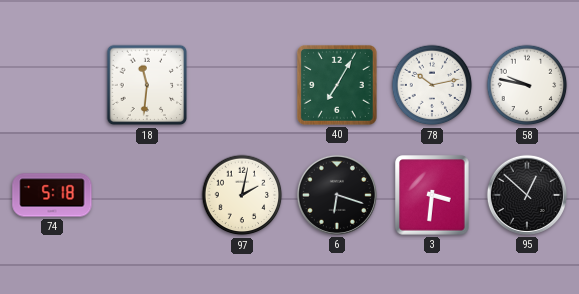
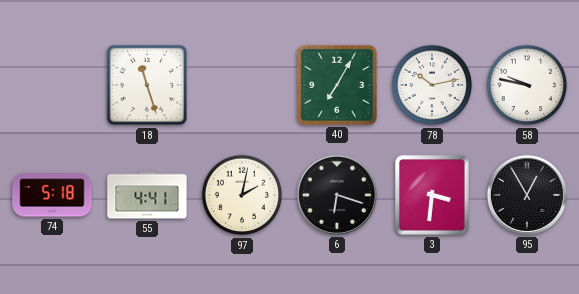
18: 11:31 -> 11:27 (147, 85)
55: none -> 4:41 (147, 195)
95: 12:52 -> 12:55 (527, 195)
